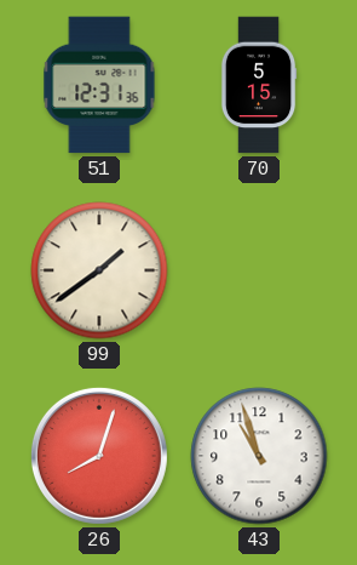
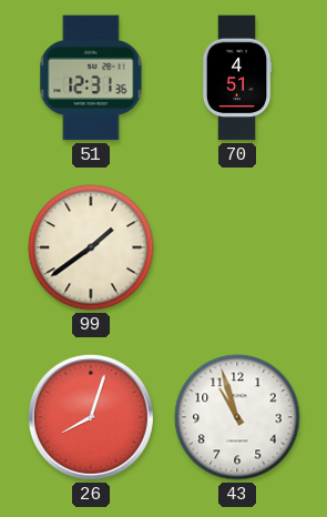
70: 5:15 -> 4:51 (237, 78)
